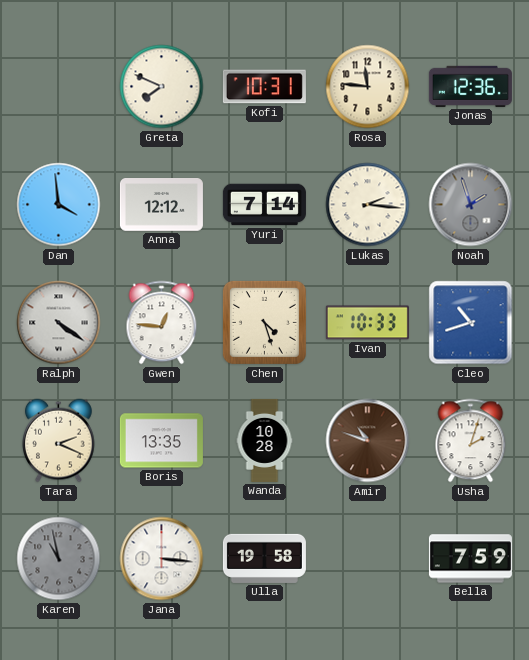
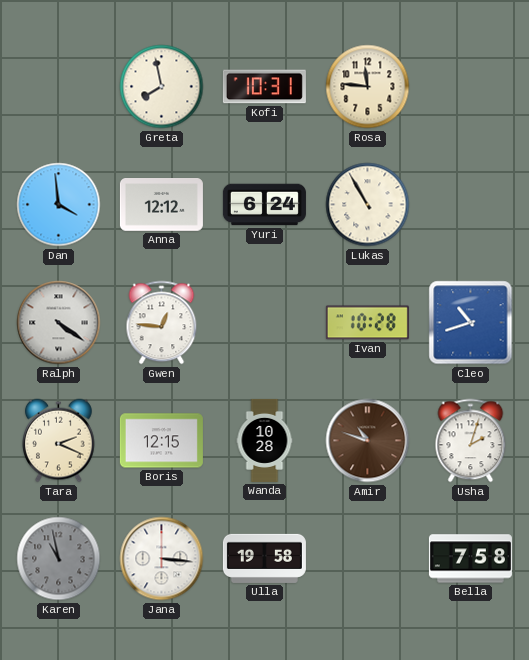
Greta: 7:49 -> 7:58 (162, 87)
Jonas: 12:36 -> none (470, 86)
Yuri: 7:14 -> 6:24 (264, 205)
Lukas: 2:16 -> 10:55 (368, 205)
Noah: 1:57 -> none (471, 205)
Chen: 4:27 -> none (264, 322)
Ivan: 10:33 -> 10:28 (367, 323)
Boris: 13:35 -> 12:15 (161, 441)
Bella: 7:59 -> 7:58 (470, 559)
